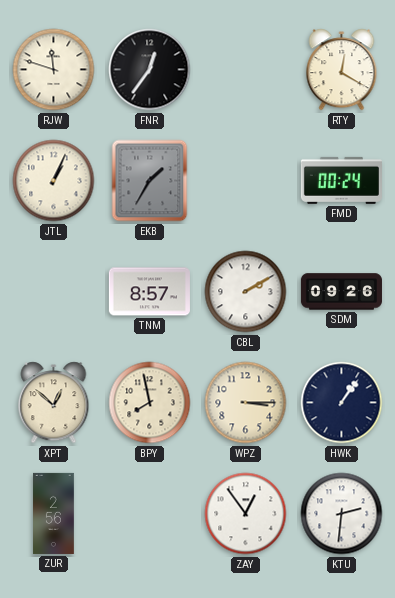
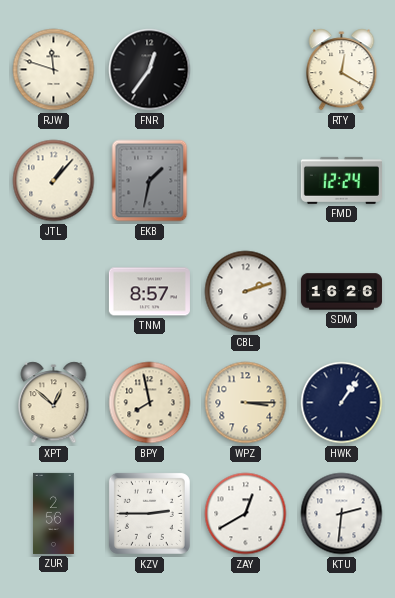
JTL: 1:04 -> 1:07 (54, 181)
EKB: 1:35 -> 1:32 (150, 181)
FMD: 00:24 -> 12:24 (341, 180)
CBL: 2:10 -> 2:12 (246, 292)
SDM: 09:26 -> 16:26 (341, 292)
KZV: none -> 2:45 (149, 513)
ZAY: 12:54 -> 12:40 (246, 514)
